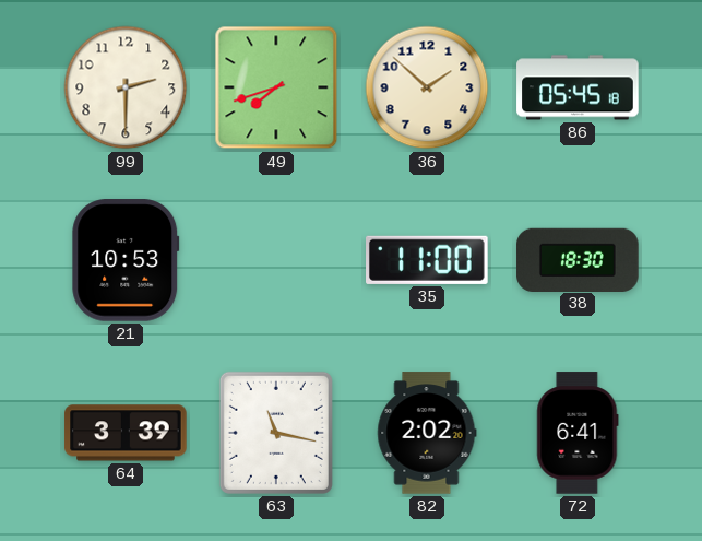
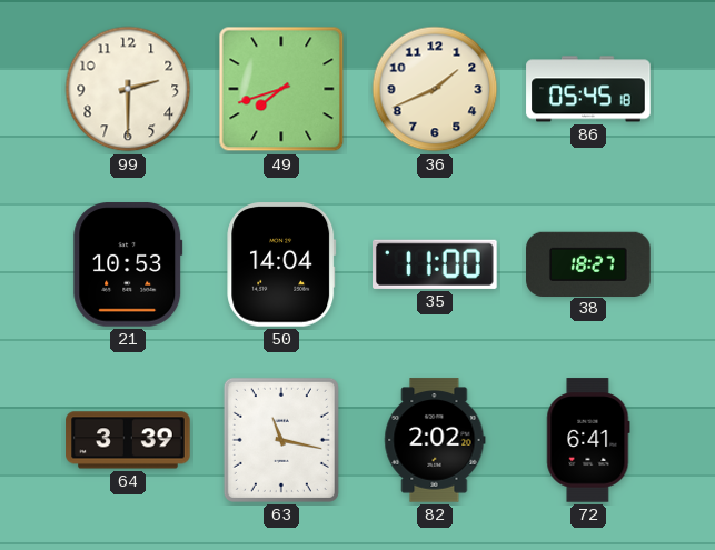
36: 1:52 -> 1:41 (435, 89)
50: none -> 14:04 (281, 264)
38: 18:30 -> 18:27 (588, 263)
